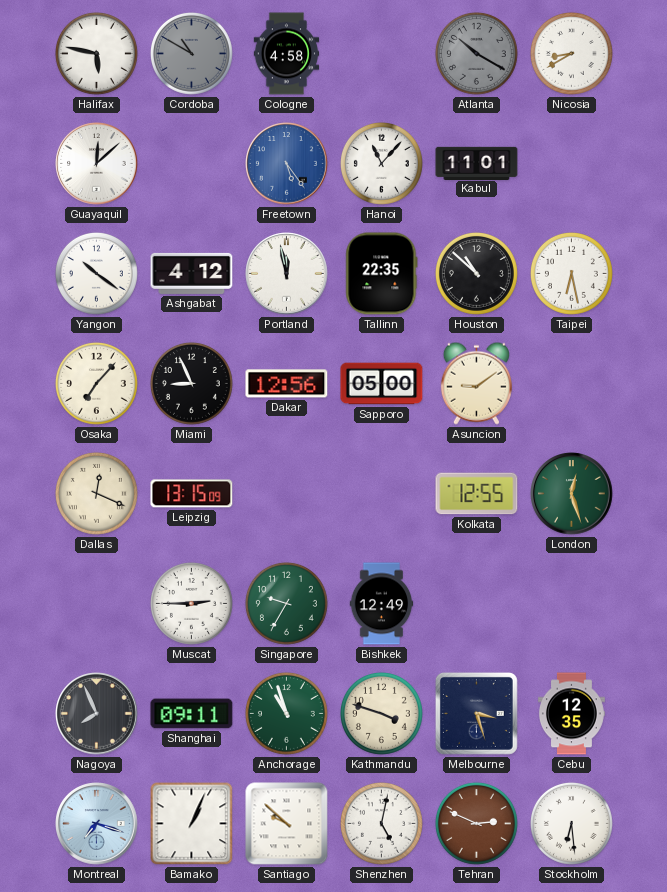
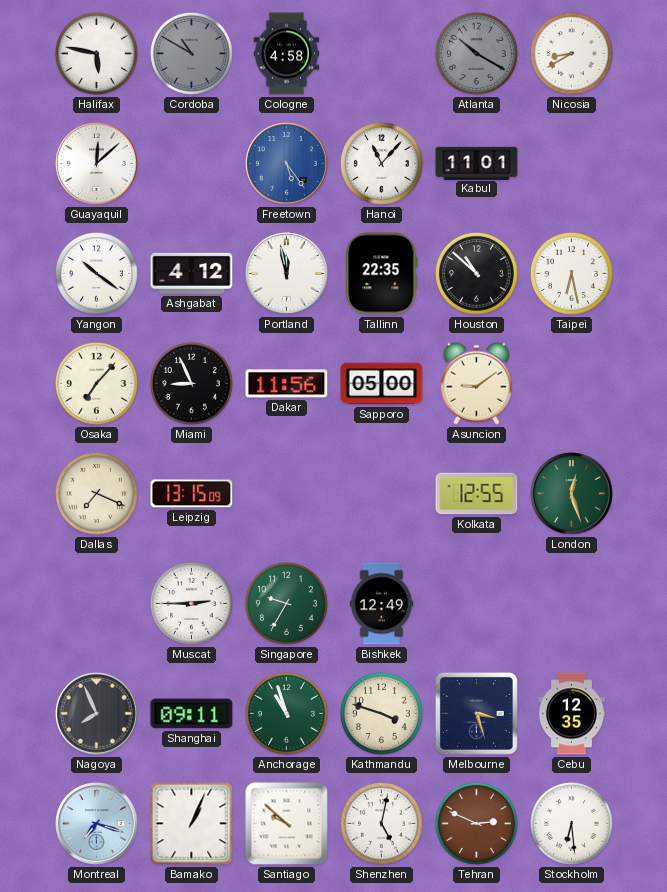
Dakar: 12:56 -> 11:56 (287, 384)
Dallas: 12:19 -> 7:19 (96, 493)
